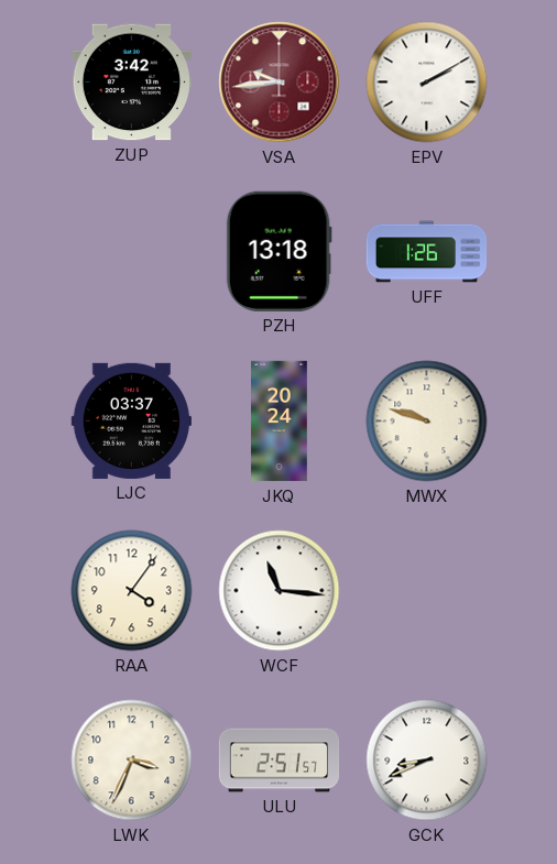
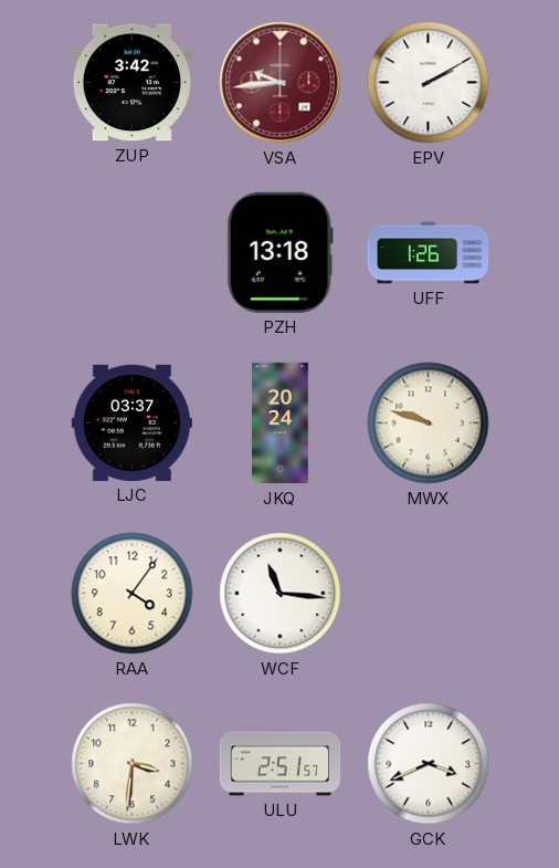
LWK: 3:34 -> 3:31 (133, 764)
GCK: 8:41 -> 3:41 (429, 764)
